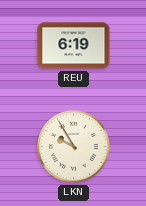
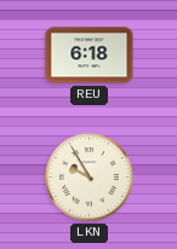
REU: 6:19 -> 6:18 (90, 56)
